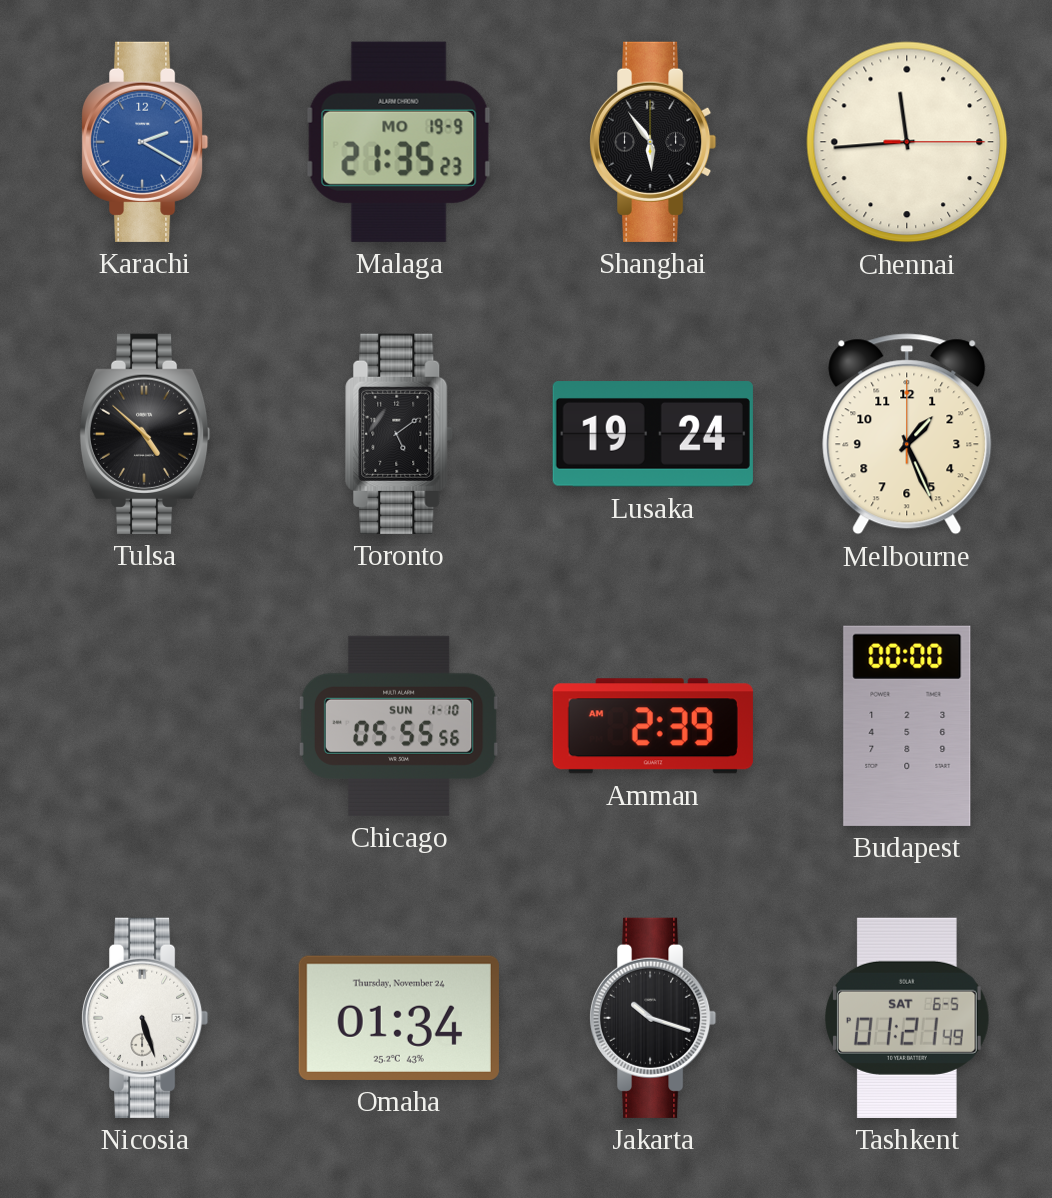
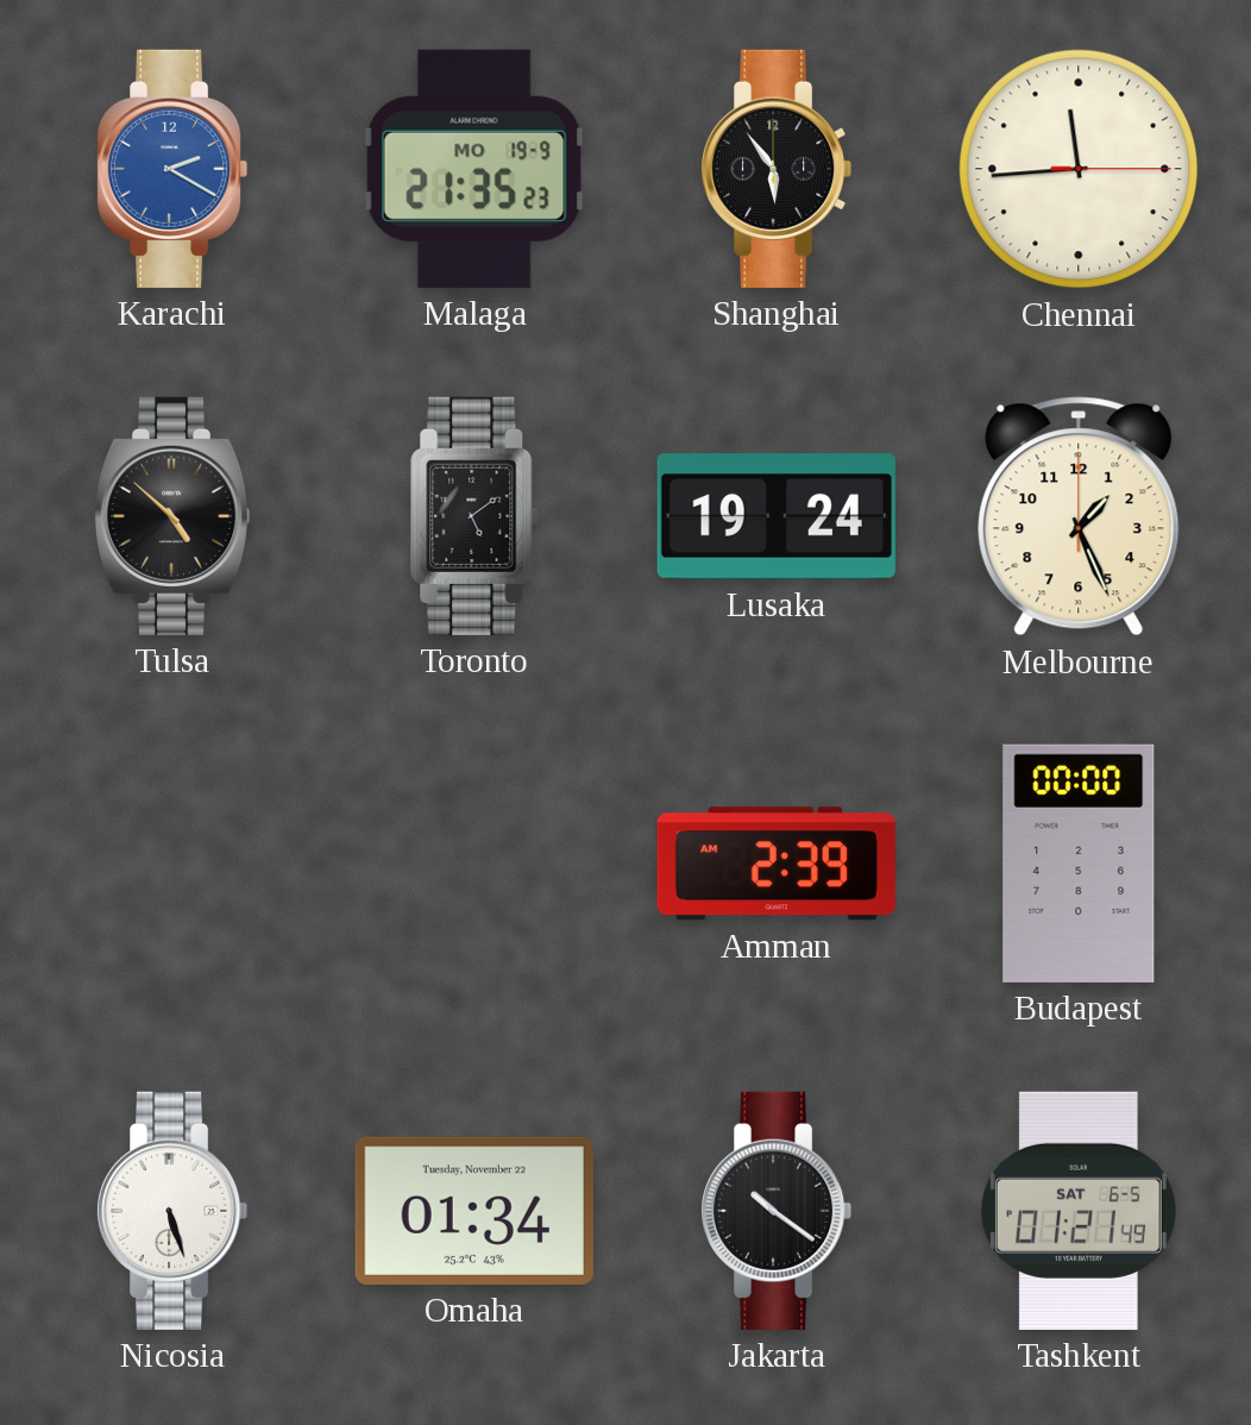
Chicago: 05:55 -> none (399, 726)
Omaha date: Thursday, November 24 -> Tuesday, November 22 (474, 1211)
Jakarta: 10:18 -> 10:21 (778, 1211)
